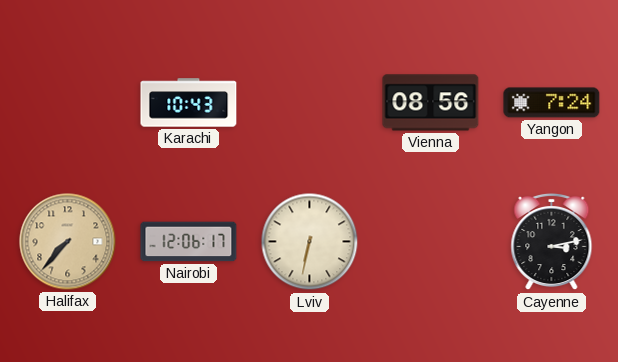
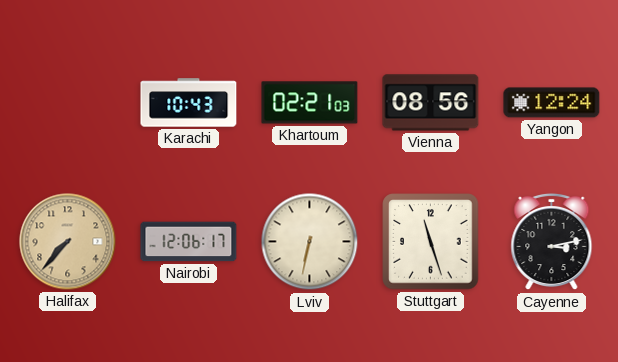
Khartoum: none -> 02:21 (310, 103)
Yangon: 7:24 -> 12:24 (552, 103)
Stuttgart: none -> 11:27 (431, 242)
